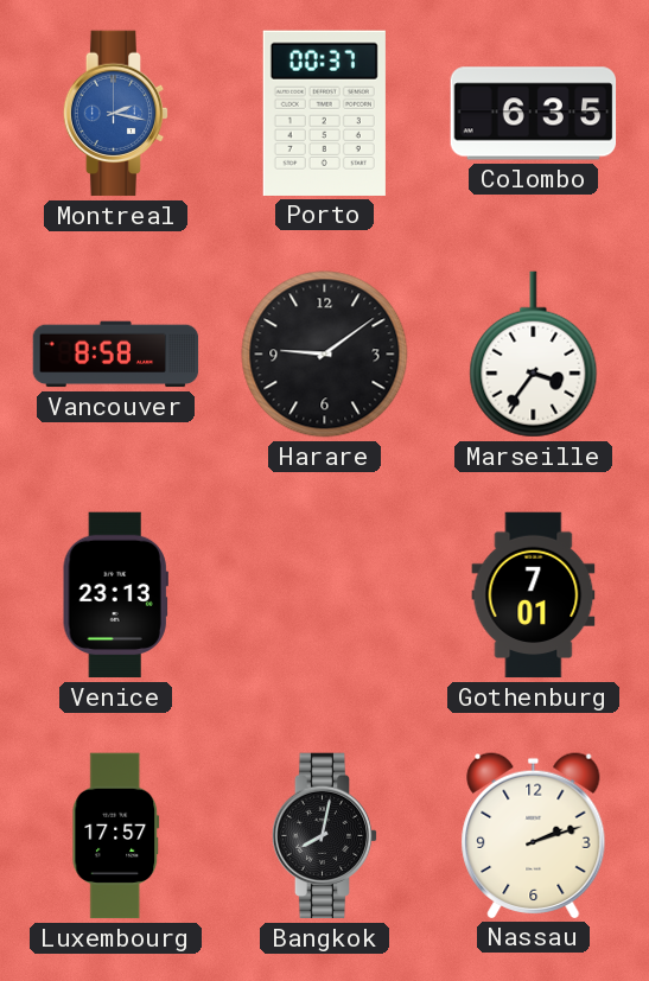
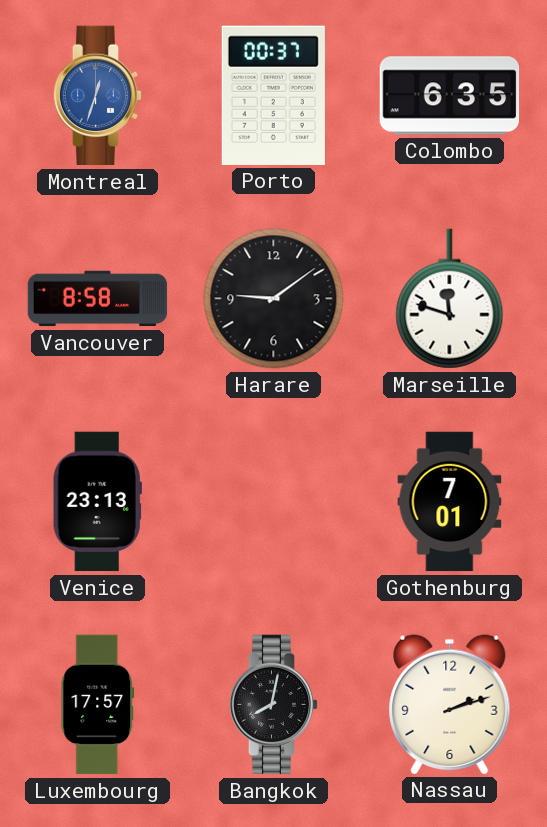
Montreal: 2:17 -> 12:33 (98, 96)
Marseille: 3:36 -> 11:48 (450, 299)
